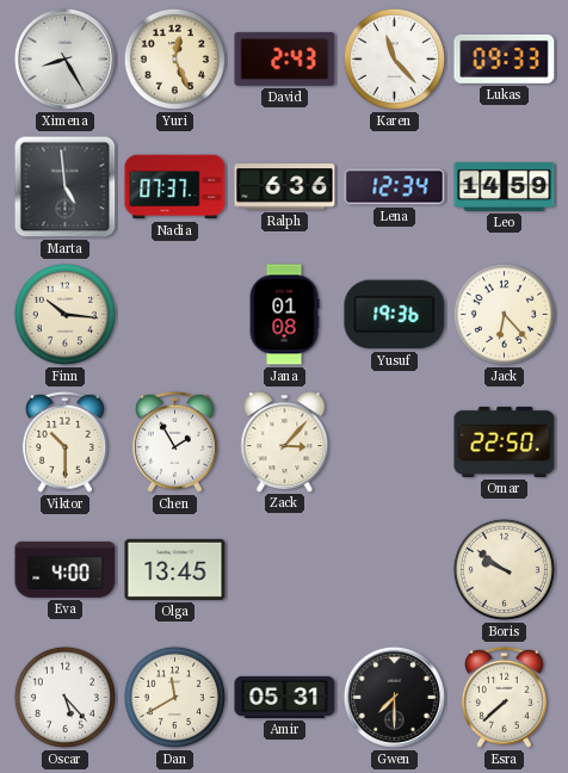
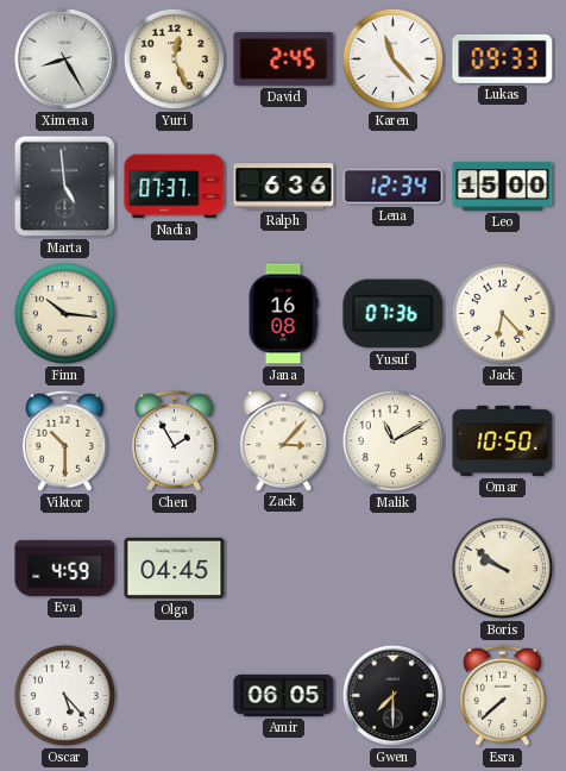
David: 2:43 -> 2:45 (284, 58)
Leo: 14:59 -> 15:00 (503, 186)
Jana: 01:08 -> 16:08 (283, 314)
Yusuf: 19:36 -> 07:36 (394, 314)
Malik: none -> 11:10 (392, 440)
Omar: 22:50 -> 10:50 (503, 440)
Eva: 4:00 -> 4:59 (65, 568)
Olga: 13:45 -> 04:45 (175, 568)
Dan: 11:40 -> none (174, 697)
Amir: 05:31 -> 06:05 (284, 695)
